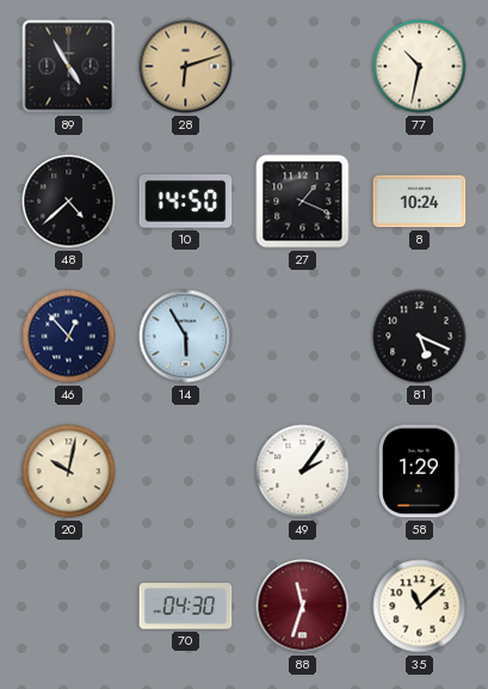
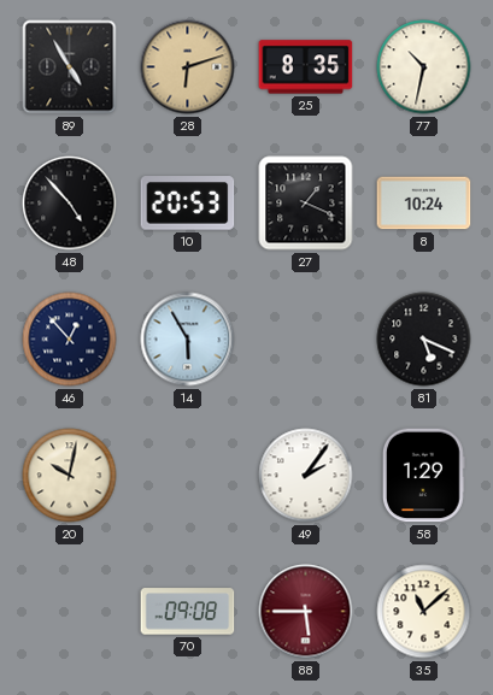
25: none -> 8:35 (306, 67)
48: 4:38 -> 4:53 (70, 204)
10: 14:50 -> 20:53 (188, 204)
70: 04:30 -> 09:08 (188, 612)
88: 11:33 -> 5:45 (306, 612)
